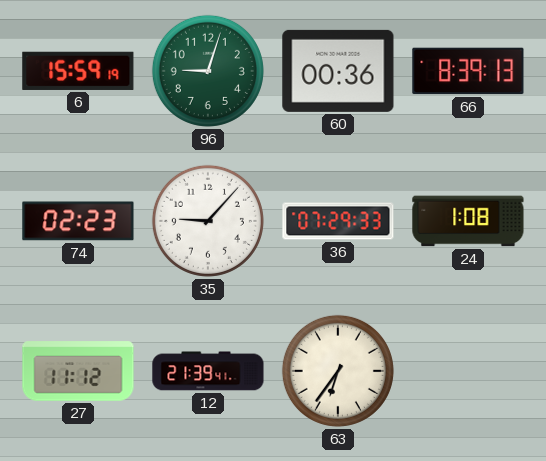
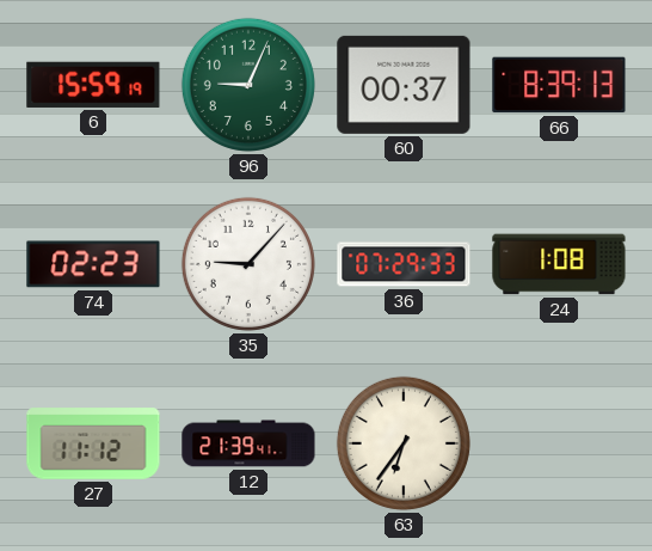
96: 9:03 -> 9:04 (248, 85)
60: 00:36 -> 00:37 (404, 85)
